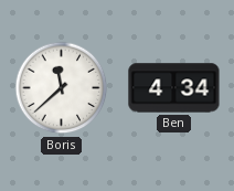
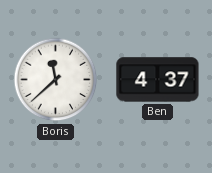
Ben: 4:34 -> 4:37 (158, 80)
